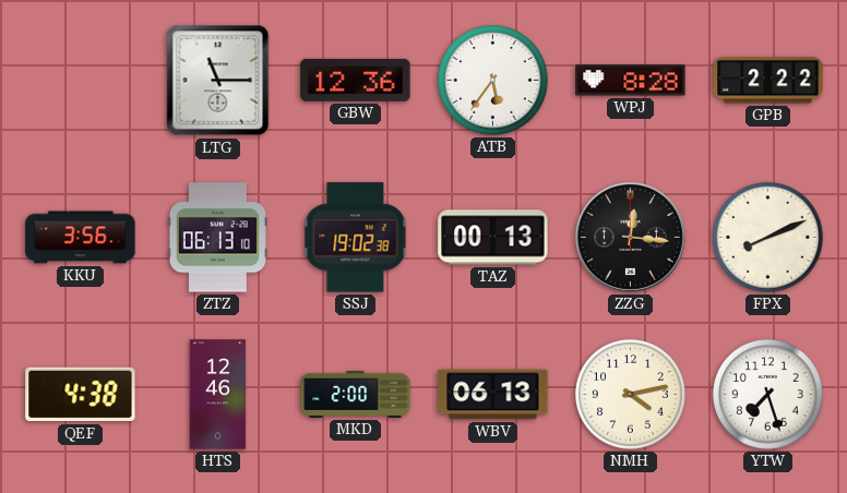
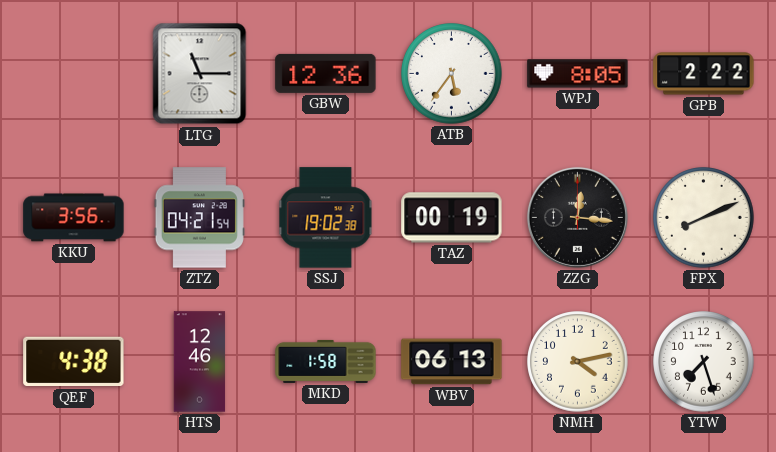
WPJ: 8:28 -> 8:05 (578, 74)
ZTZ: 06:13 -> 04:21 (199, 218)
TAZ: 00:13 -> 00:19 (452, 218)
MKD: 2:00 -> 1:58 (326, 361)
